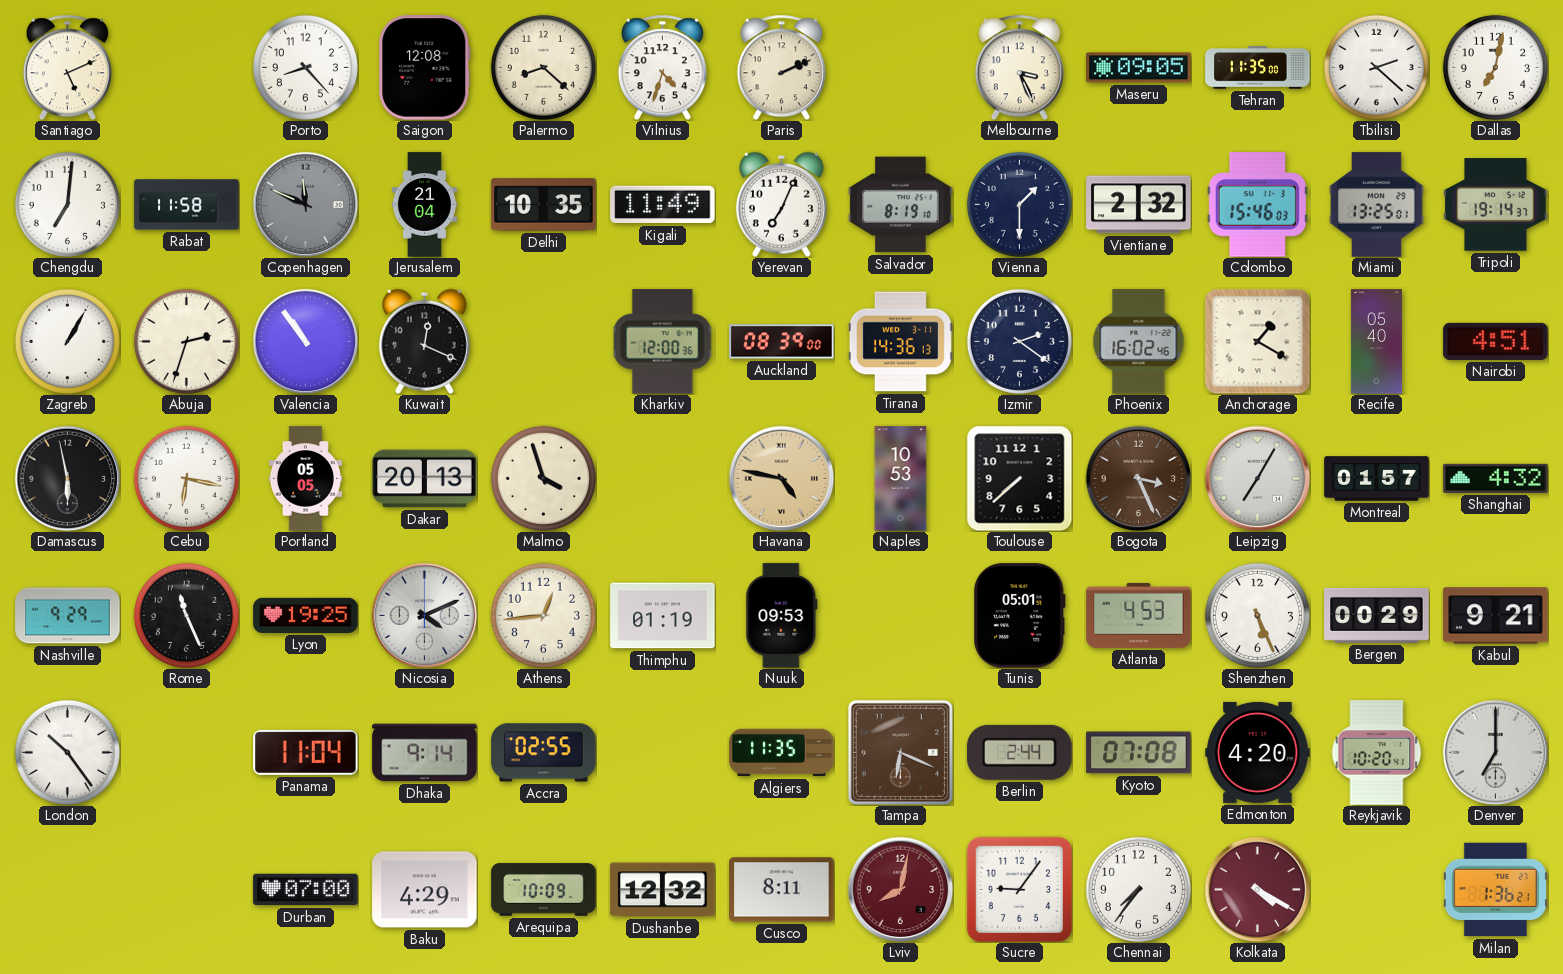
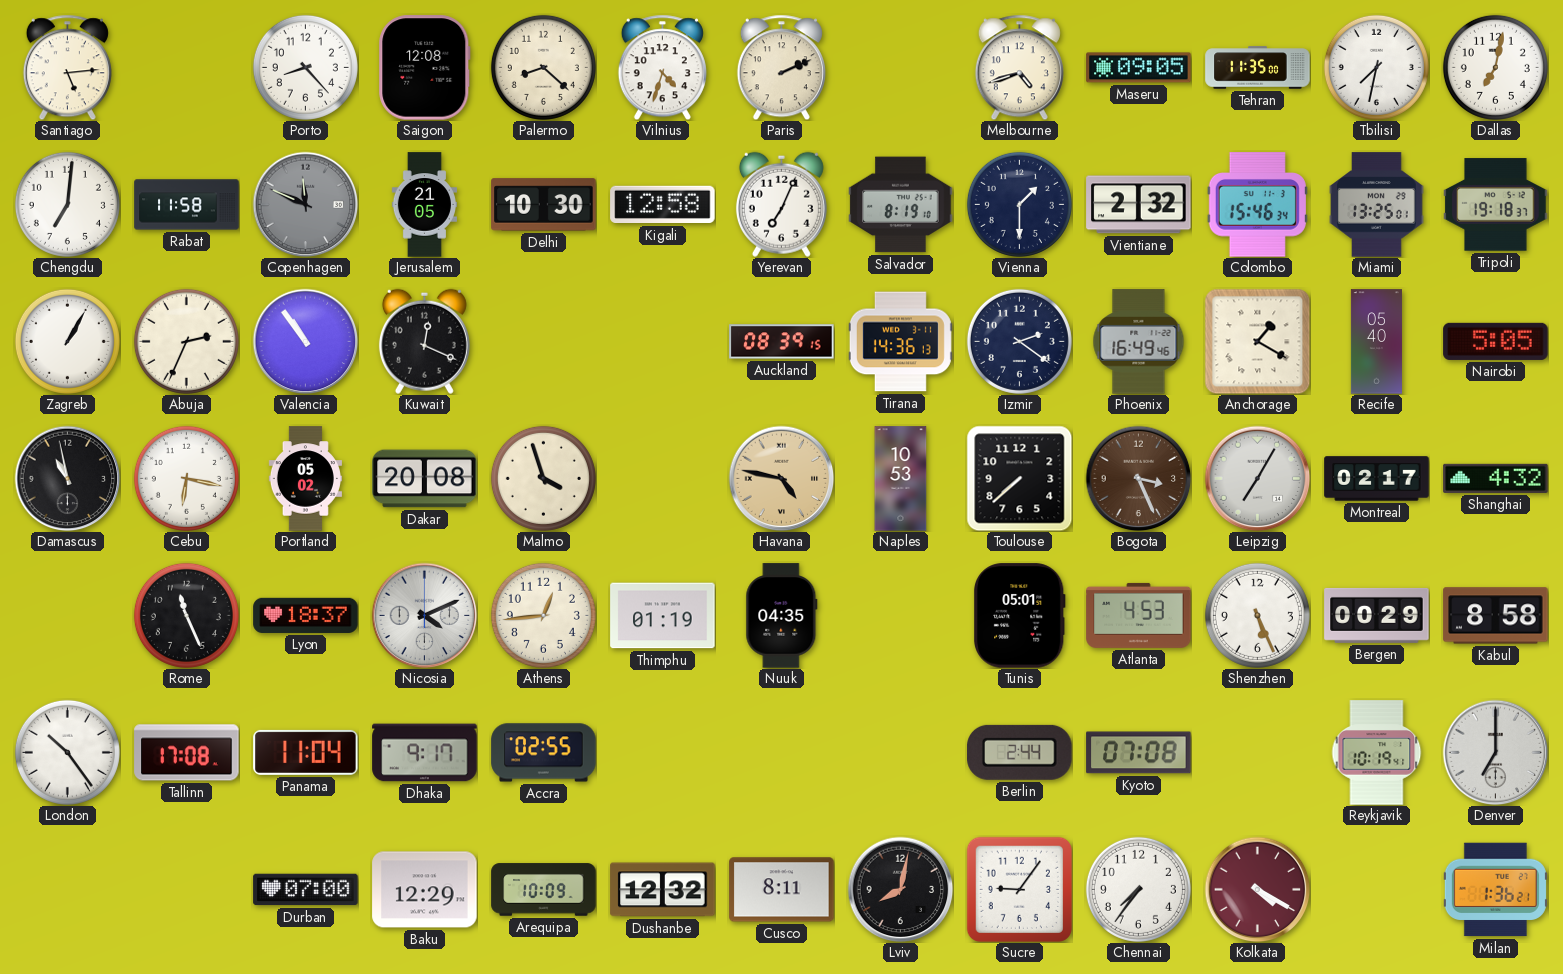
Santiago: 5:11 -> 5:14 (67, 67)
Melbourne: 3:26 -> 4:42 (1019, 67)
Tbilisi: 2:22 -> 7:32 (1376, 67)
Jerusalem: 21:04 -> 21:05 (424, 205)
Delhi: 10:35 -> 10:30 (544, 205)
Kigali: 11:49 -> 12:58 (663, 205)
Colombo: 15:46:03 -> 15:46:34 (1257, 205)
Tripoli: 19:14 -> 19:18 (1496, 205)
Abuja: 2:33 -> 2:34 (186, 341)
Kharkiv: 12:00 -> none (663, 342)
Auckland: 08:39:00 -> 08:39:15 (782, 342)
Phoenix: 16:02 -> 16:49 (1139, 342)
Nairobi: 4:51 -> 5:05 (1496, 341)
Damascus: 5:58 -> 10:58 (67, 478)
Portland: 05:05 -> 05:02 (305, 479)
Dakar: 20:13 -> 20:08 (425, 479)
Montreal: 01:57 -> 02:17 (1377, 479)
Nashville: 9:29 -> none (68, 616)
Lyon: 19:25 -> 18:37 (306, 615)
Nuuk: 09:53 -> 04:35 (782, 616)
Kabul: 9:21 -> 8:58 (1496, 616)
Tallinn: none -> 17:08 (187, 753)
Dhaka: 9:14 -> 9:17 (425, 753)
Algiers: 11:35 -> none (782, 753)
Tampa: 6:19 -> none (900, 752)
Edmonton: 4:20 -> none (1258, 752)
Reykjavik: 10:20 -> 10:19 (1377, 753)
Baku: 4:29 -> 12:29 (425, 890)
Lviv dial: burgundy -> black (900, 889)
